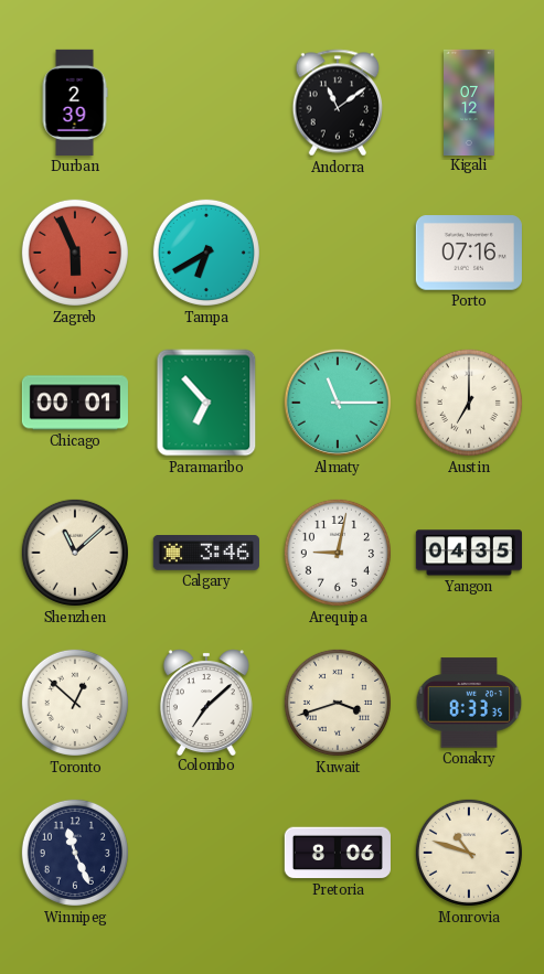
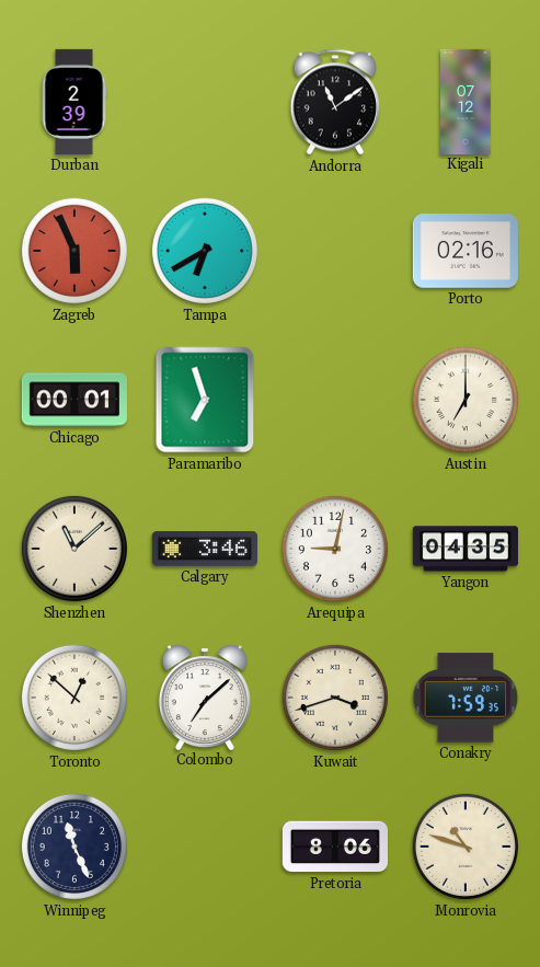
Porto: 07:16 -> 02:16 (466, 251)
Paramaribo: 6:53 -> 6:57 (205, 400)
Almaty: 11:15 -> none (338, 403)
Conakry: 8:33 -> 7:59 (466, 698)
